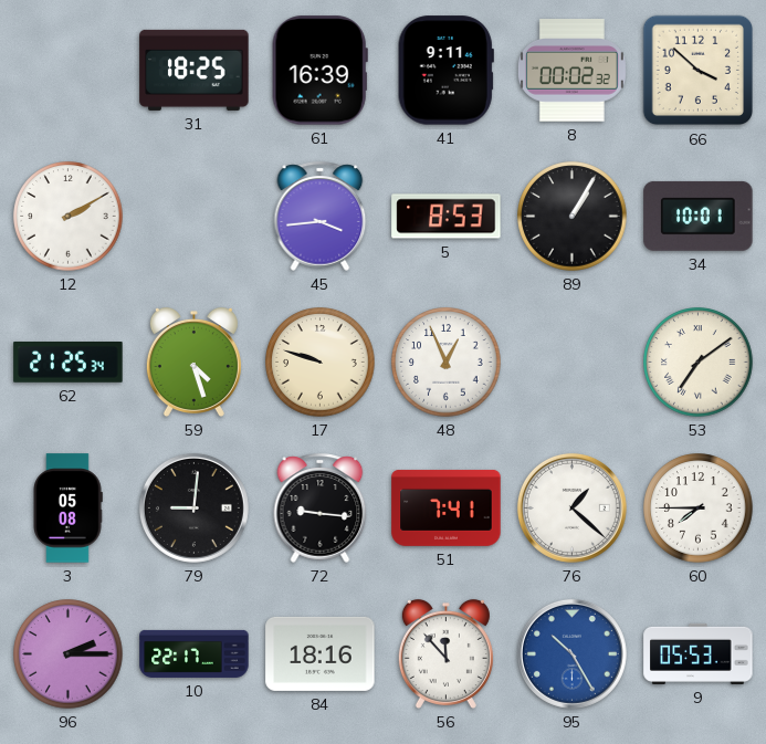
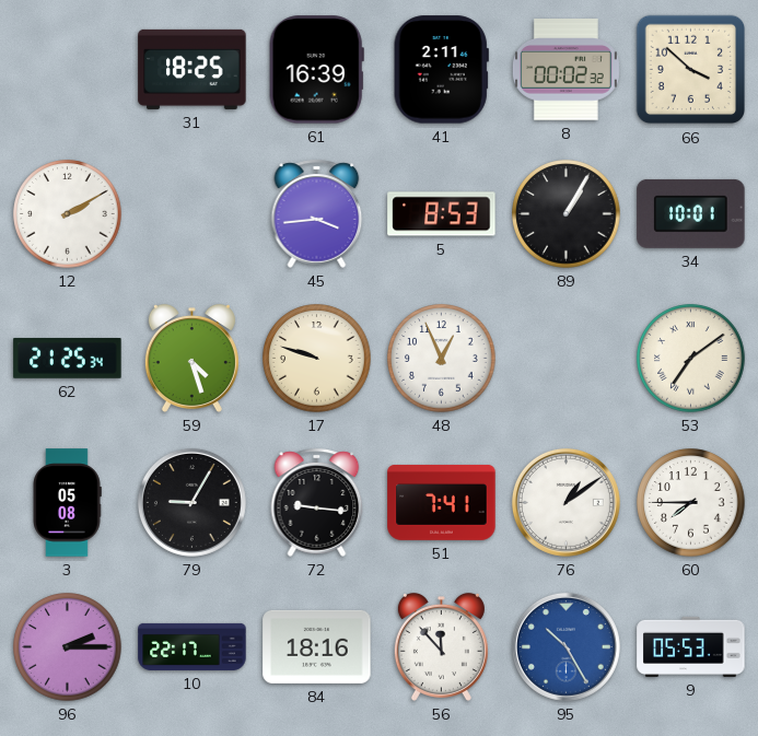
41: 9:11 -> 2:11 (441, 70)
79: 9:01 -> 9:05 (191, 502)
76: 1:22 -> 1:09 (565, 502)
